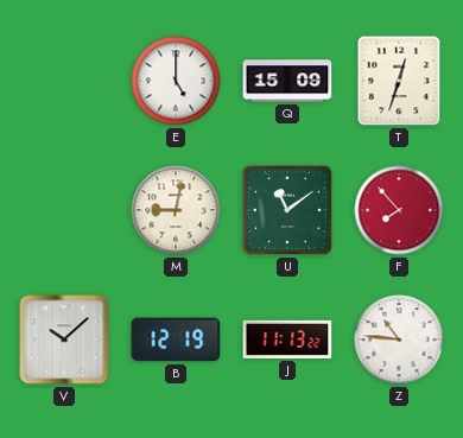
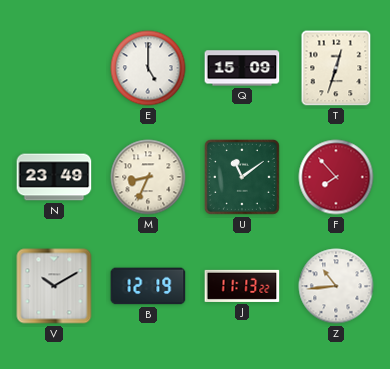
N: none -> 23:49 (54, 177)
M: 9:02 -> 8:34 (148, 177)
V: 10:08 -> 10:10 (54, 286)
Z: 10:46 -> 10:44 (336, 286)
